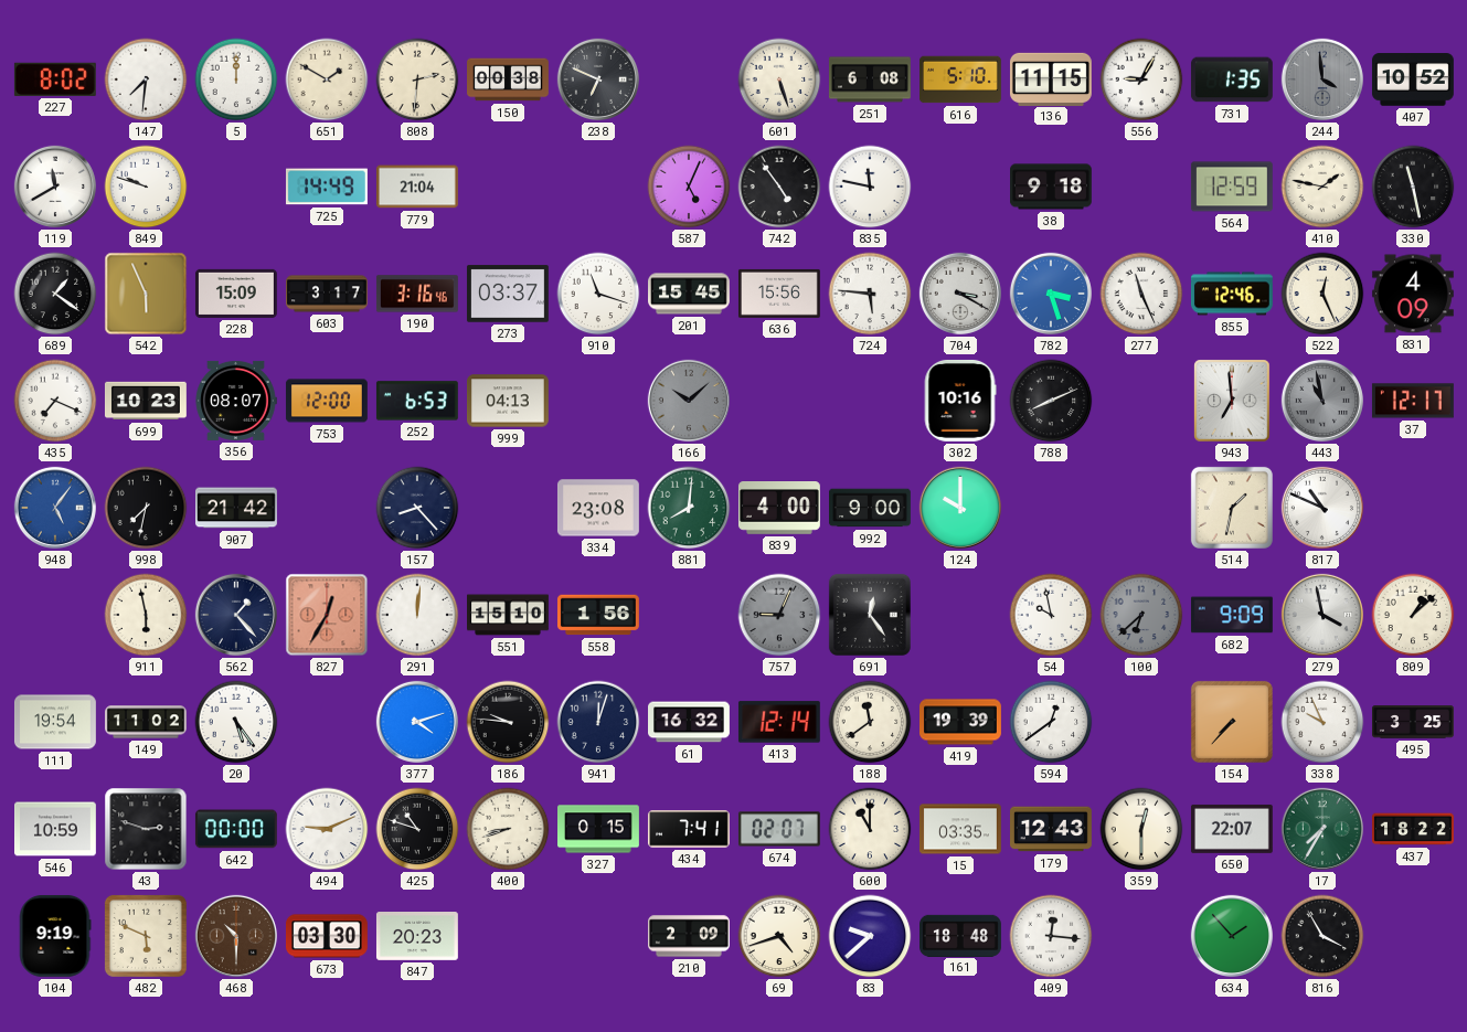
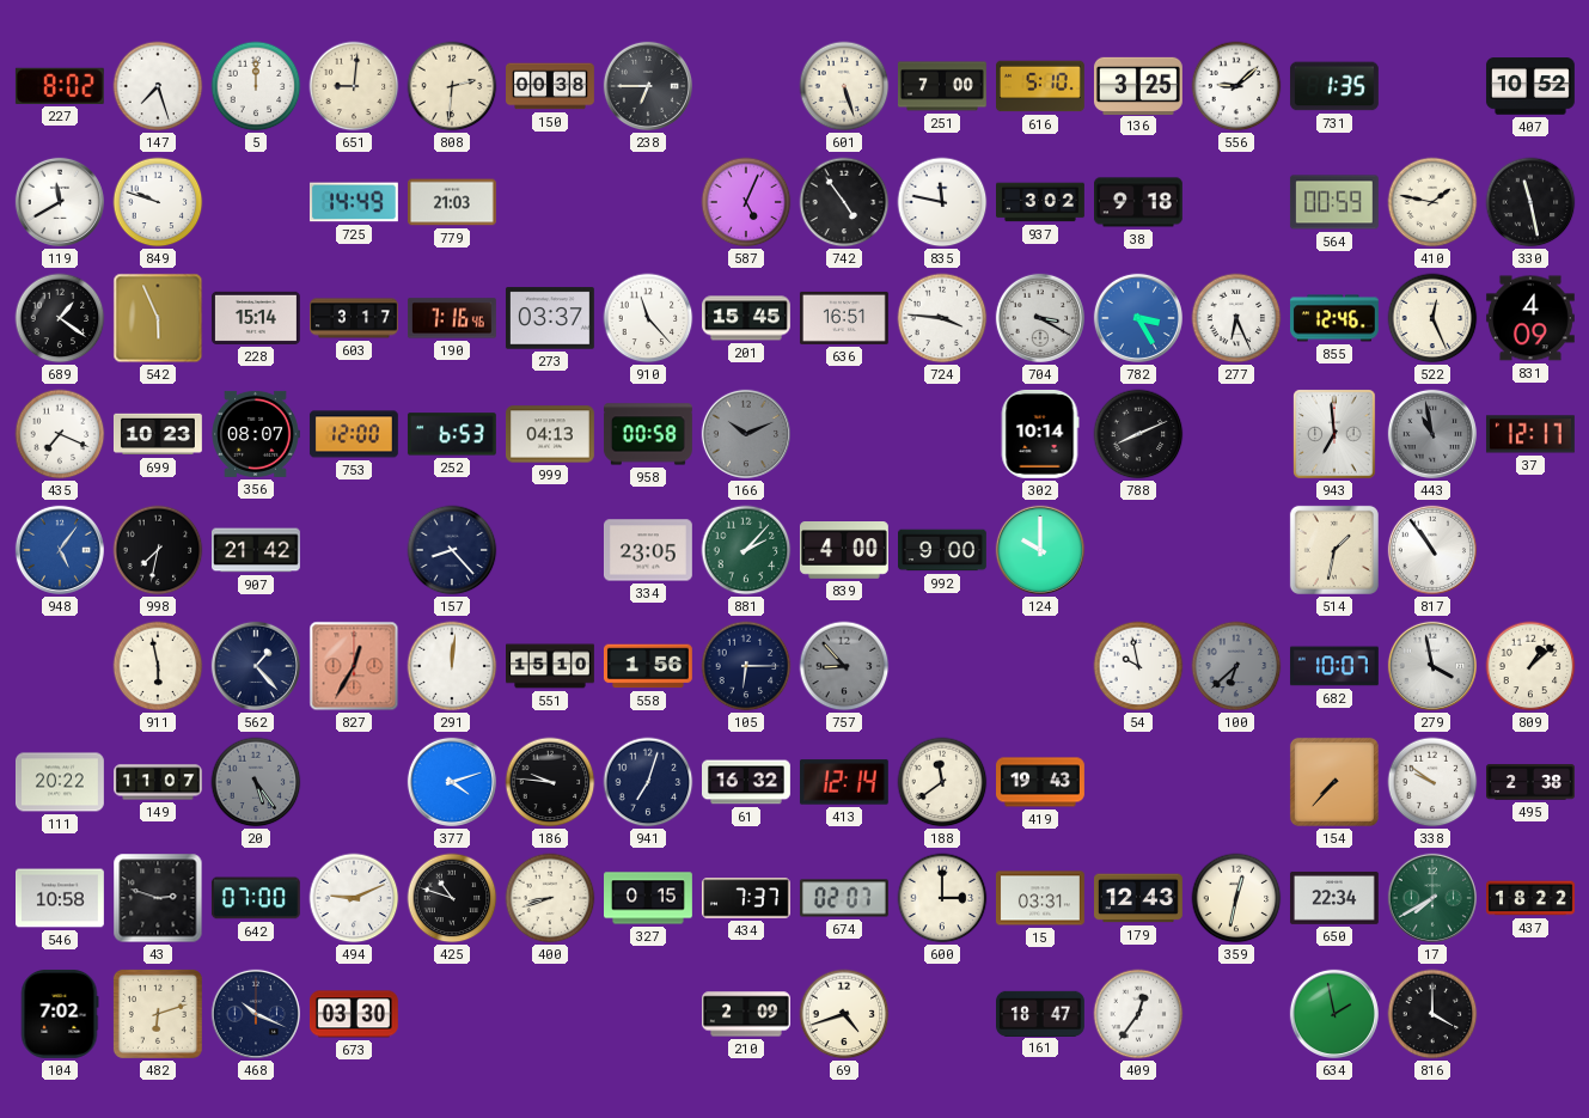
147: 7:31 -> 7:27 (158, 86)
651: 1:50 -> 9:01 (354, 86)
238: 6:49 -> 6:45 (648, 86)
251: 6:08 -> 7:00 (942, 86)
136: 11:15 -> 3:25 (1138, 85)
556: 9:05 -> 9:08 (1236, 86)
244: 3:59 -> none (1322, 79)
779: 21:04 -> 21:03 (452, 202)
937: none -> 3:02 (1041, 202)
564: 12:59 -> 00:59 (1334, 202)
228: 15:09 -> 15:14 (256, 318)
190: 3:16 -> 7:16 (452, 318)
910: 11:18 -> 11:23 (648, 318)
636: 15:56 -> 16:51 (844, 318)
724: 5:46 -> 3:46 (942, 318)
782: 3:27 -> 3:25 (1138, 318)
277: 11:26 -> 6:26 (1236, 318)
958: none -> 00:58 (648, 434)
166: 10:08 -> 10:11 (746, 434)
302: 10:16 -> 10:14 (1040, 434)
334: 23:08 -> 23:05 (648, 550)
881: 8:01 -> 2:07 (746, 550)
817: 10:49 -> 10:54 (1432, 550)
105: none -> 6:15 (746, 666)
757: 9:04 -> 8:53 (844, 666)
691: 12:24 -> none (870, 615)
682: 9:09 -> 10:07 (1334, 666)
111: 19:54 -> 20:22 (60, 782)
149: 11:02 -> 11:07 (159, 782)
20 dial: white -> grey (256, 782)
941: 12:03 -> 7:03 (648, 782)
419: 19:39 -> 19:43 (1041, 782)
594: 12:39 -> none (1051, 722)
338: 9:56 -> 9:51 (1432, 782)
495: 3:25 -> 2:38 (1532, 782)
546: 10:59 -> 10:58 (61, 898)
642: 00:00 -> 07:00 (256, 898)
434: 7:41 -> 7:37 (746, 898)
600: 11:00 -> 3:00 (942, 898)
15: 03:35 -> 03:31 (1040, 898)
359: 12:30 -> 12:32 (1236, 898)
650: 22:07 -> 22:34 (1334, 898)
17: 7:35 -> 7:40 (1432, 898)
104: 9:19 -> 7:02 (60, 1014)
482: 5:49 -> 6:12 (158, 1014)
468: 10:30 -> 10:19 (256, 1014)
468 dial: brown -> navy (256, 1014)
847: 20:23 -> none (417, 937)
83: 9:38 -> none (870, 936)
161: 18:48 -> 18:47 (1041, 1013)
409: 12:16 -> 12:36 (1138, 1014)
634: 1:53 -> 1:58 (1334, 1014)
816: 3:55 -> 4:00 (1432, 1014)
